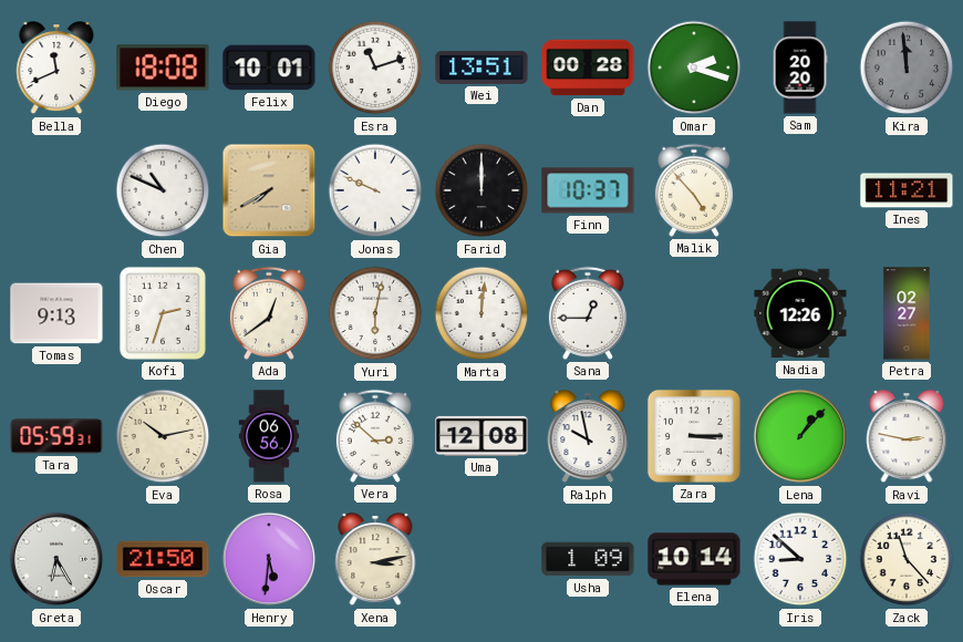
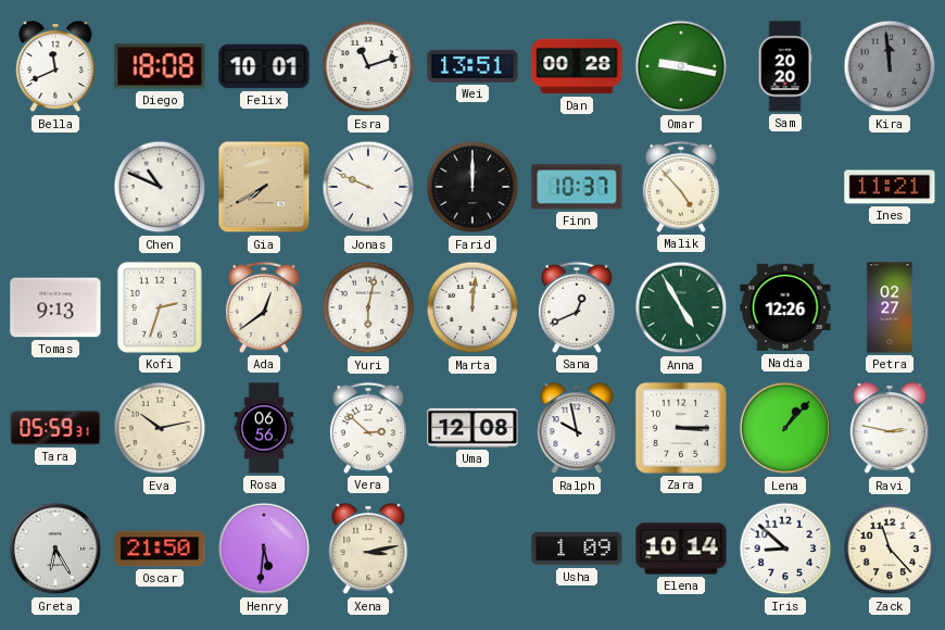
Omar: 2:18 -> 9:17 (681, 66)
Sana: 12:45 -> 12:41 (577, 307)
Anna: none -> 4:55 (681, 307)
